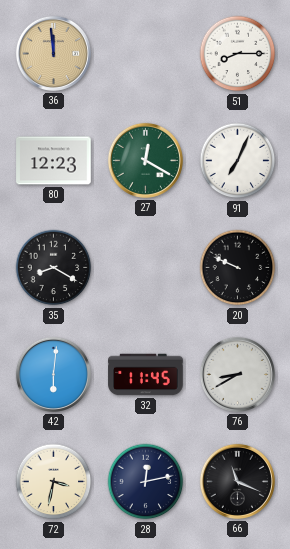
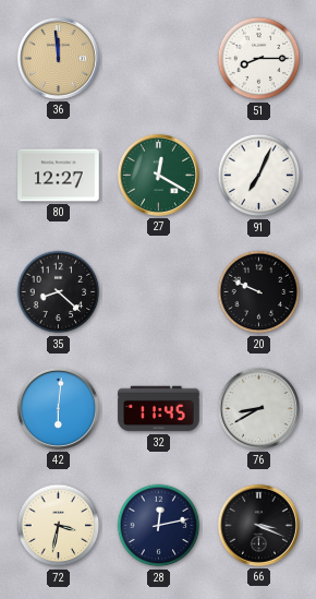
80: 12:23 -> 12:27 (59, 176)
35: 8:20 -> 8:22 (59, 292)
66: 11:19 -> 3:19 (258, 525)
